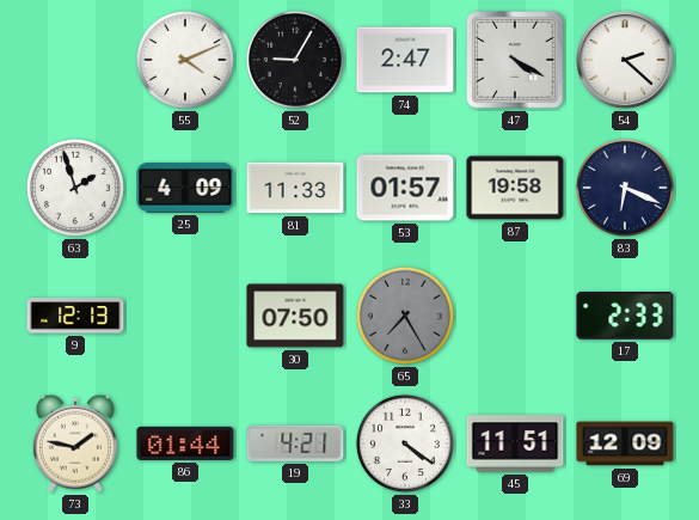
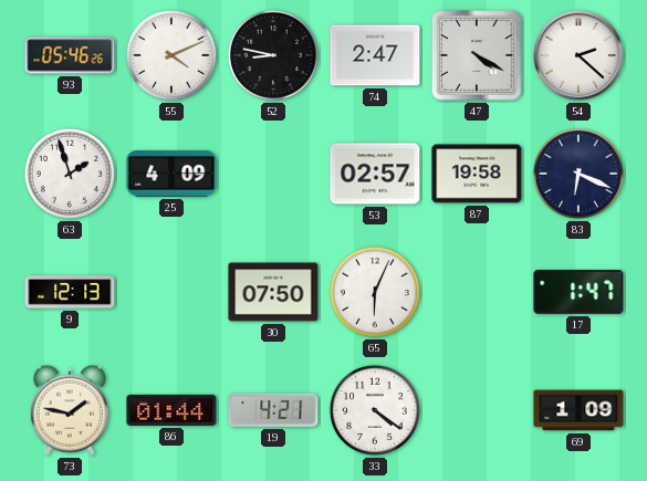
93: none -> 05:46 (70, 55)
52: 9:05 -> 8:47 (273, 55)
81: 11:33 -> none (295, 188)
53: 01:57 -> 02:57 (375, 174)
65: 7:25 -> 6:04 (375, 292)
65 dial: grey -> white (375, 292)
17: 2:33 -> 1:47 (578, 293)
45: 11:51 -> none (515, 443)
69: 12:09 -> 1:09 (578, 410)
